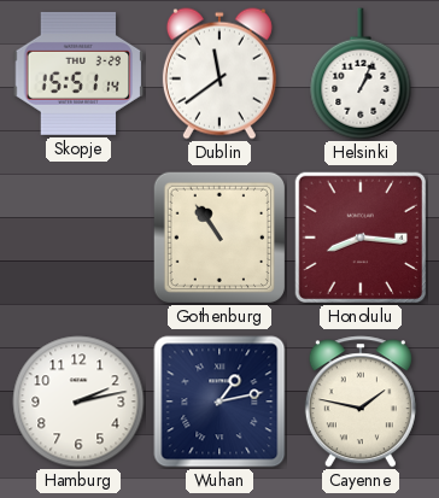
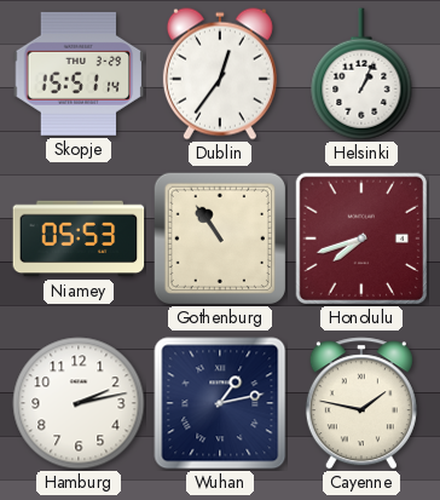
Dublin: 11:39 -> 12:36 (220, 74)
Niamey: none -> 05:53 (79, 238)
Honolulu: 8:16 -> 7:42 (360, 237)
